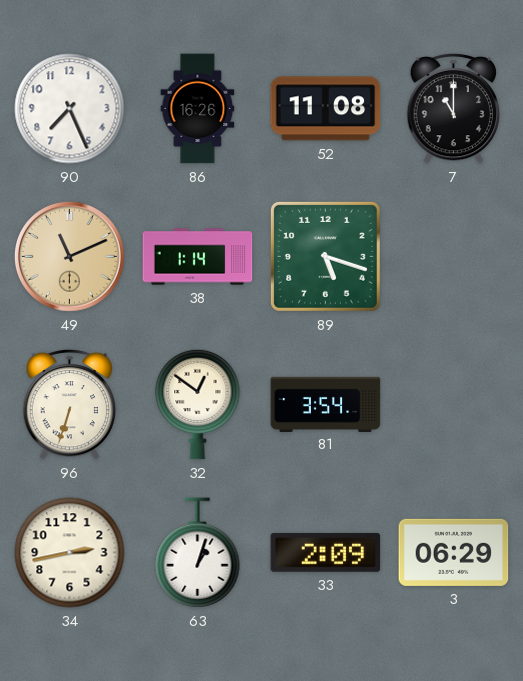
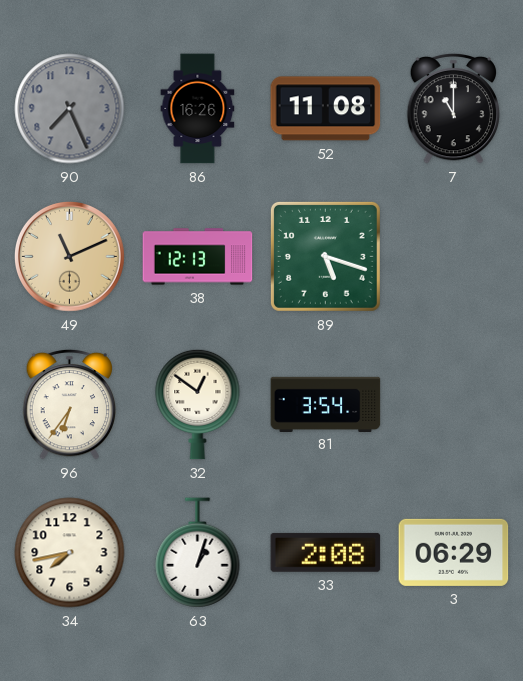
90 dial: white -> grey (70, 109)
38: 1:14 -> 12:13 (198, 257)
96: 6:33 -> 6:36 (70, 404)
34: 2:43 -> 7:43 (70, 553)
33: 2:09 -> 2:08 (326, 552)
